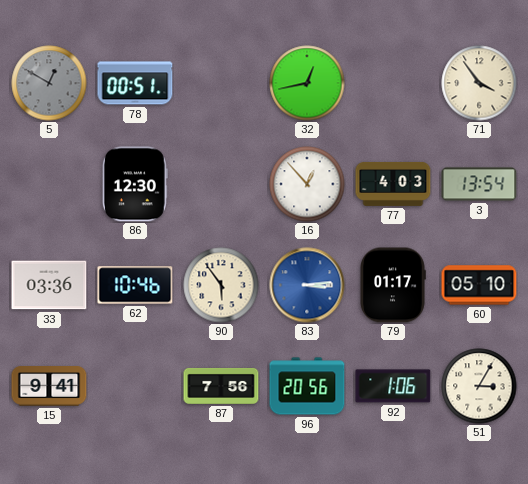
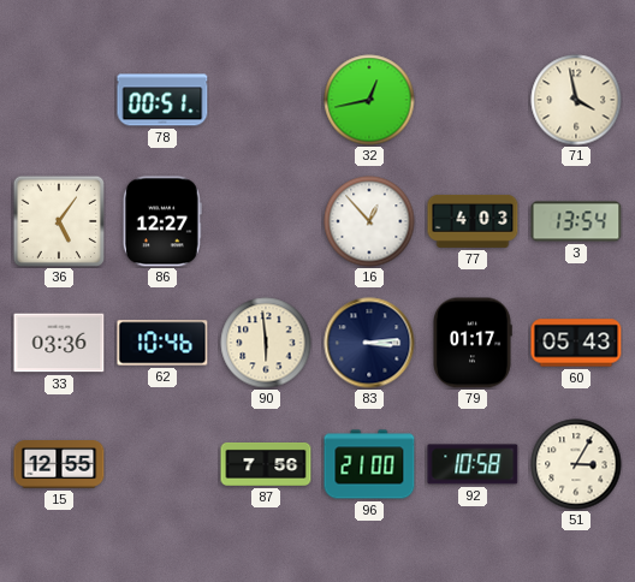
5: 12:50 -> none (49, 83)
71: 3:54 -> 3:58 (576, 100)
36: none -> 5:06 (58, 220)
86: 12:30 -> 12:27 (162, 221)
90: 5:54 -> 5:59 (266, 343)
83 dial: blue -> navy (369, 343)
60: 05:10 -> 05:43 (576, 343)
15: 9:41 -> 12:55 (59, 464)
96: 20:56 -> 21:00 (369, 464)
92: 1:06 -> 10:58 (473, 464)
